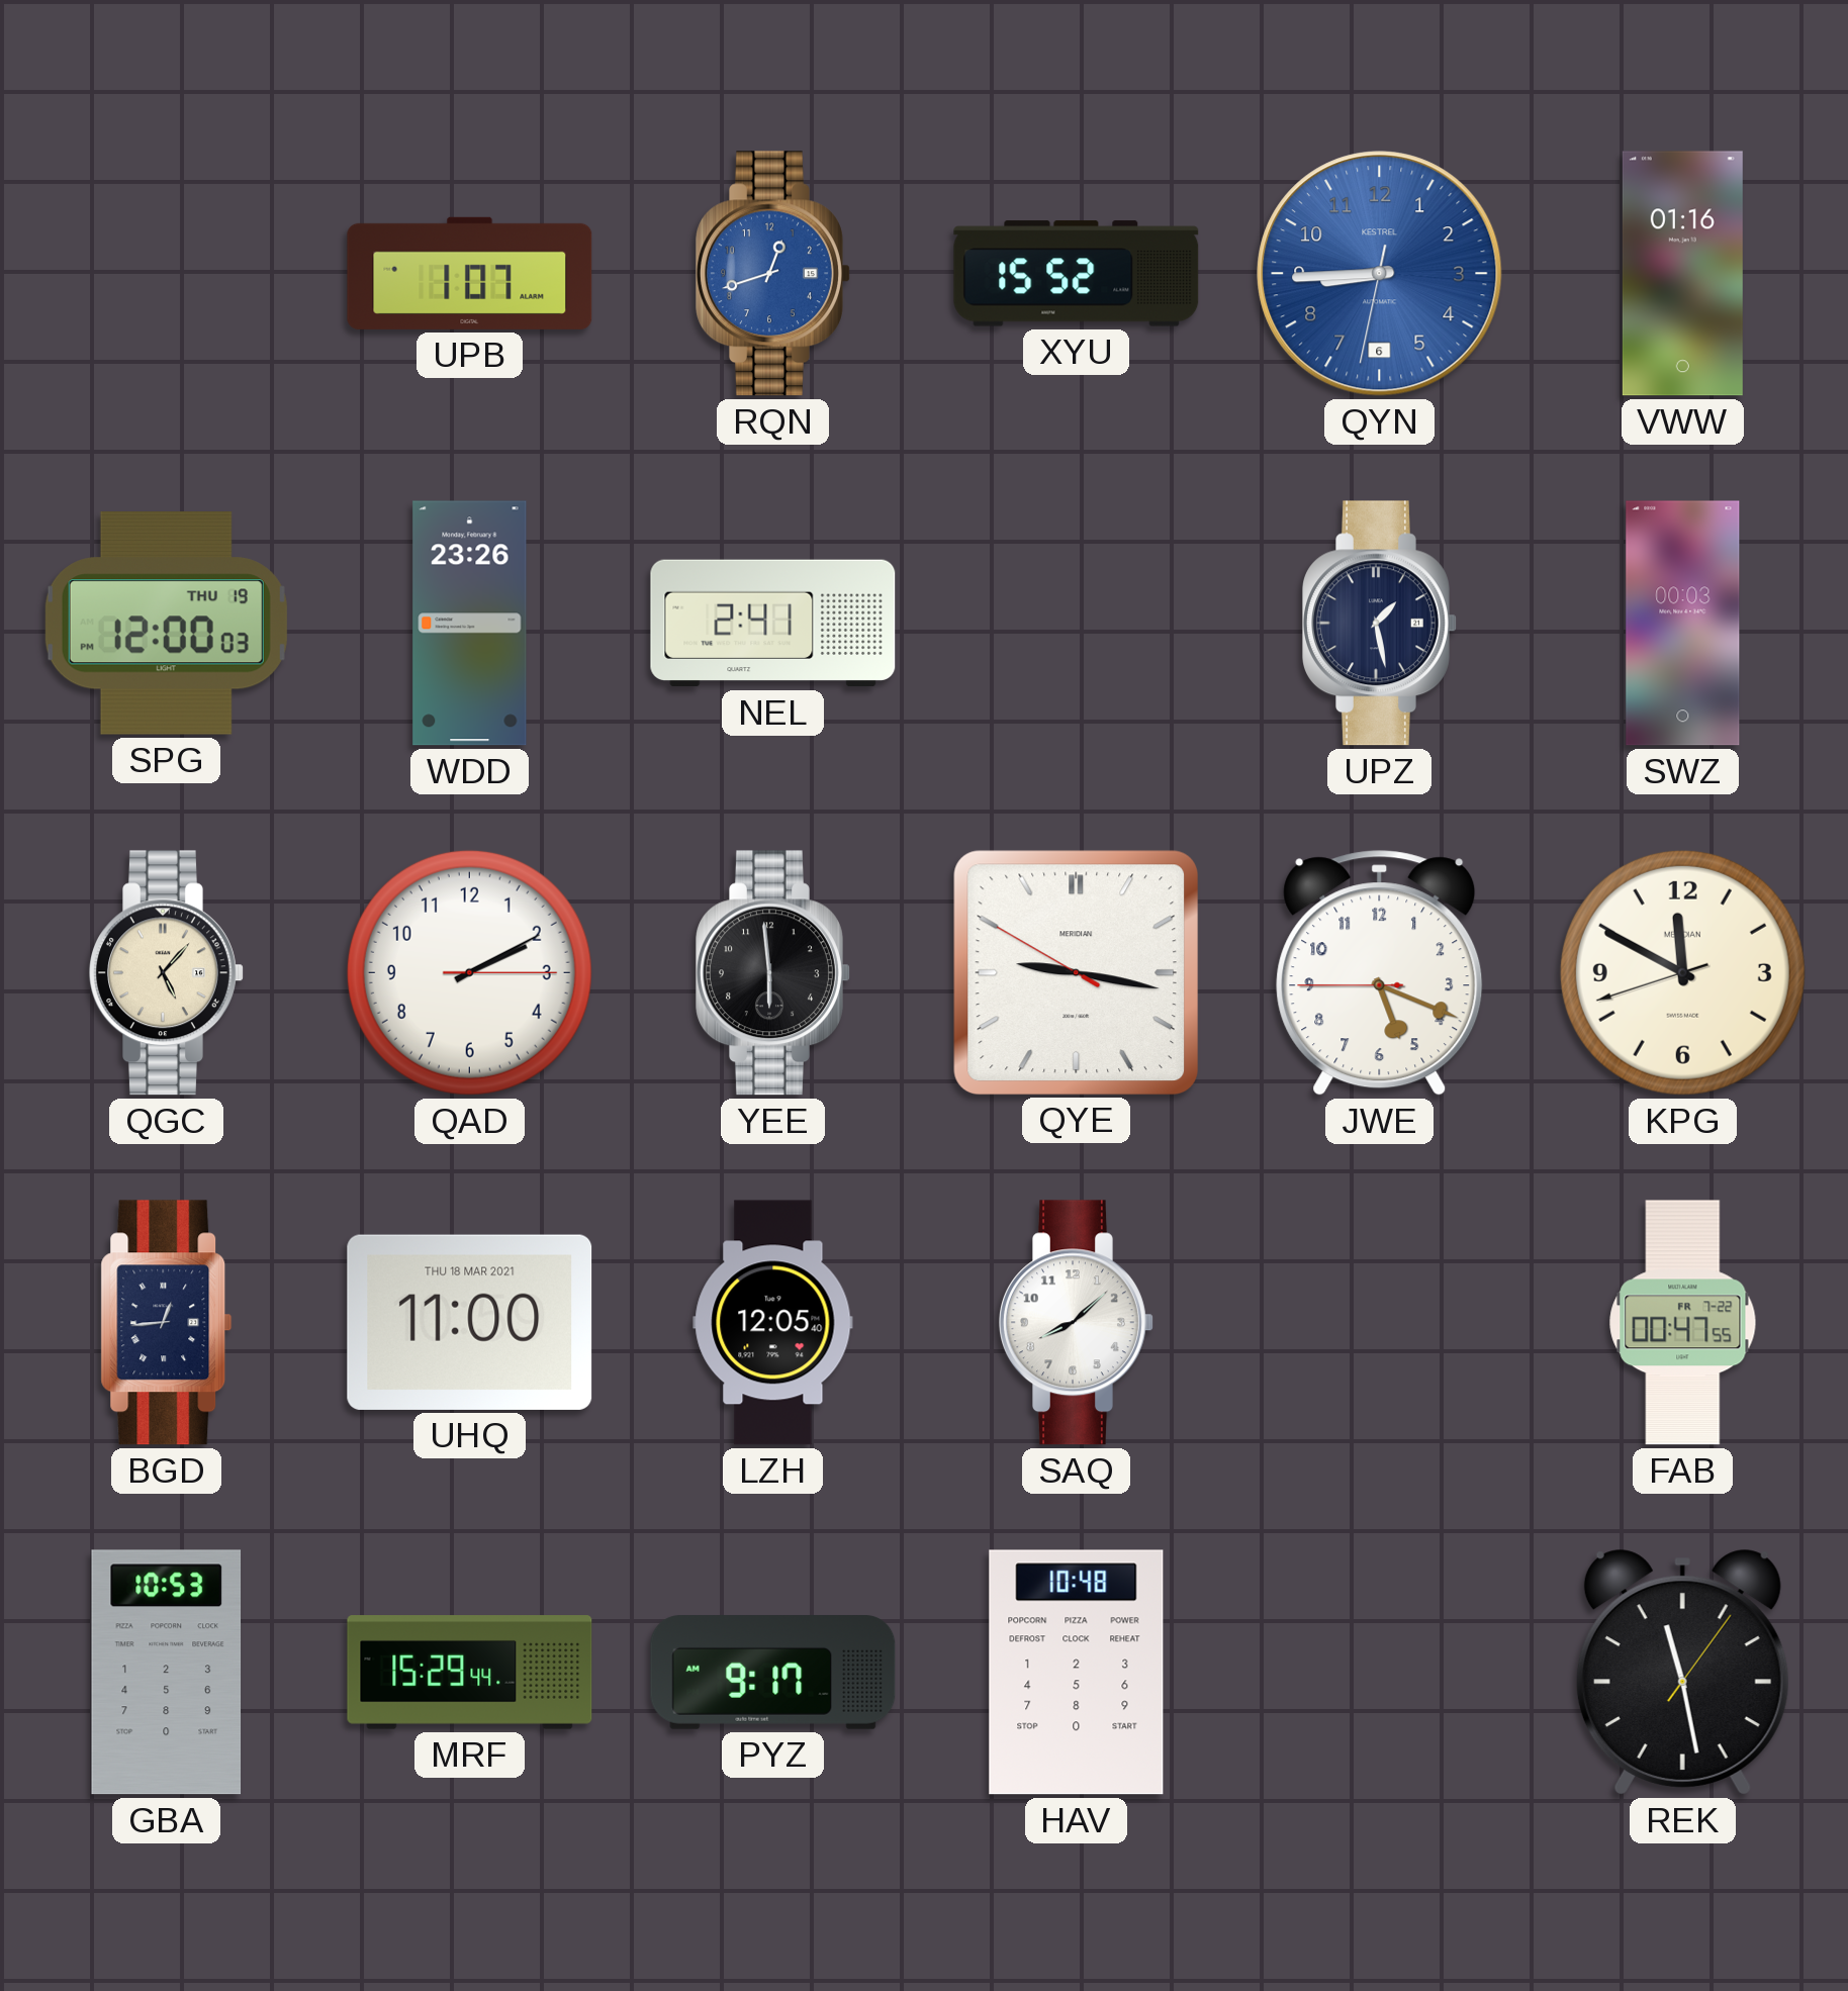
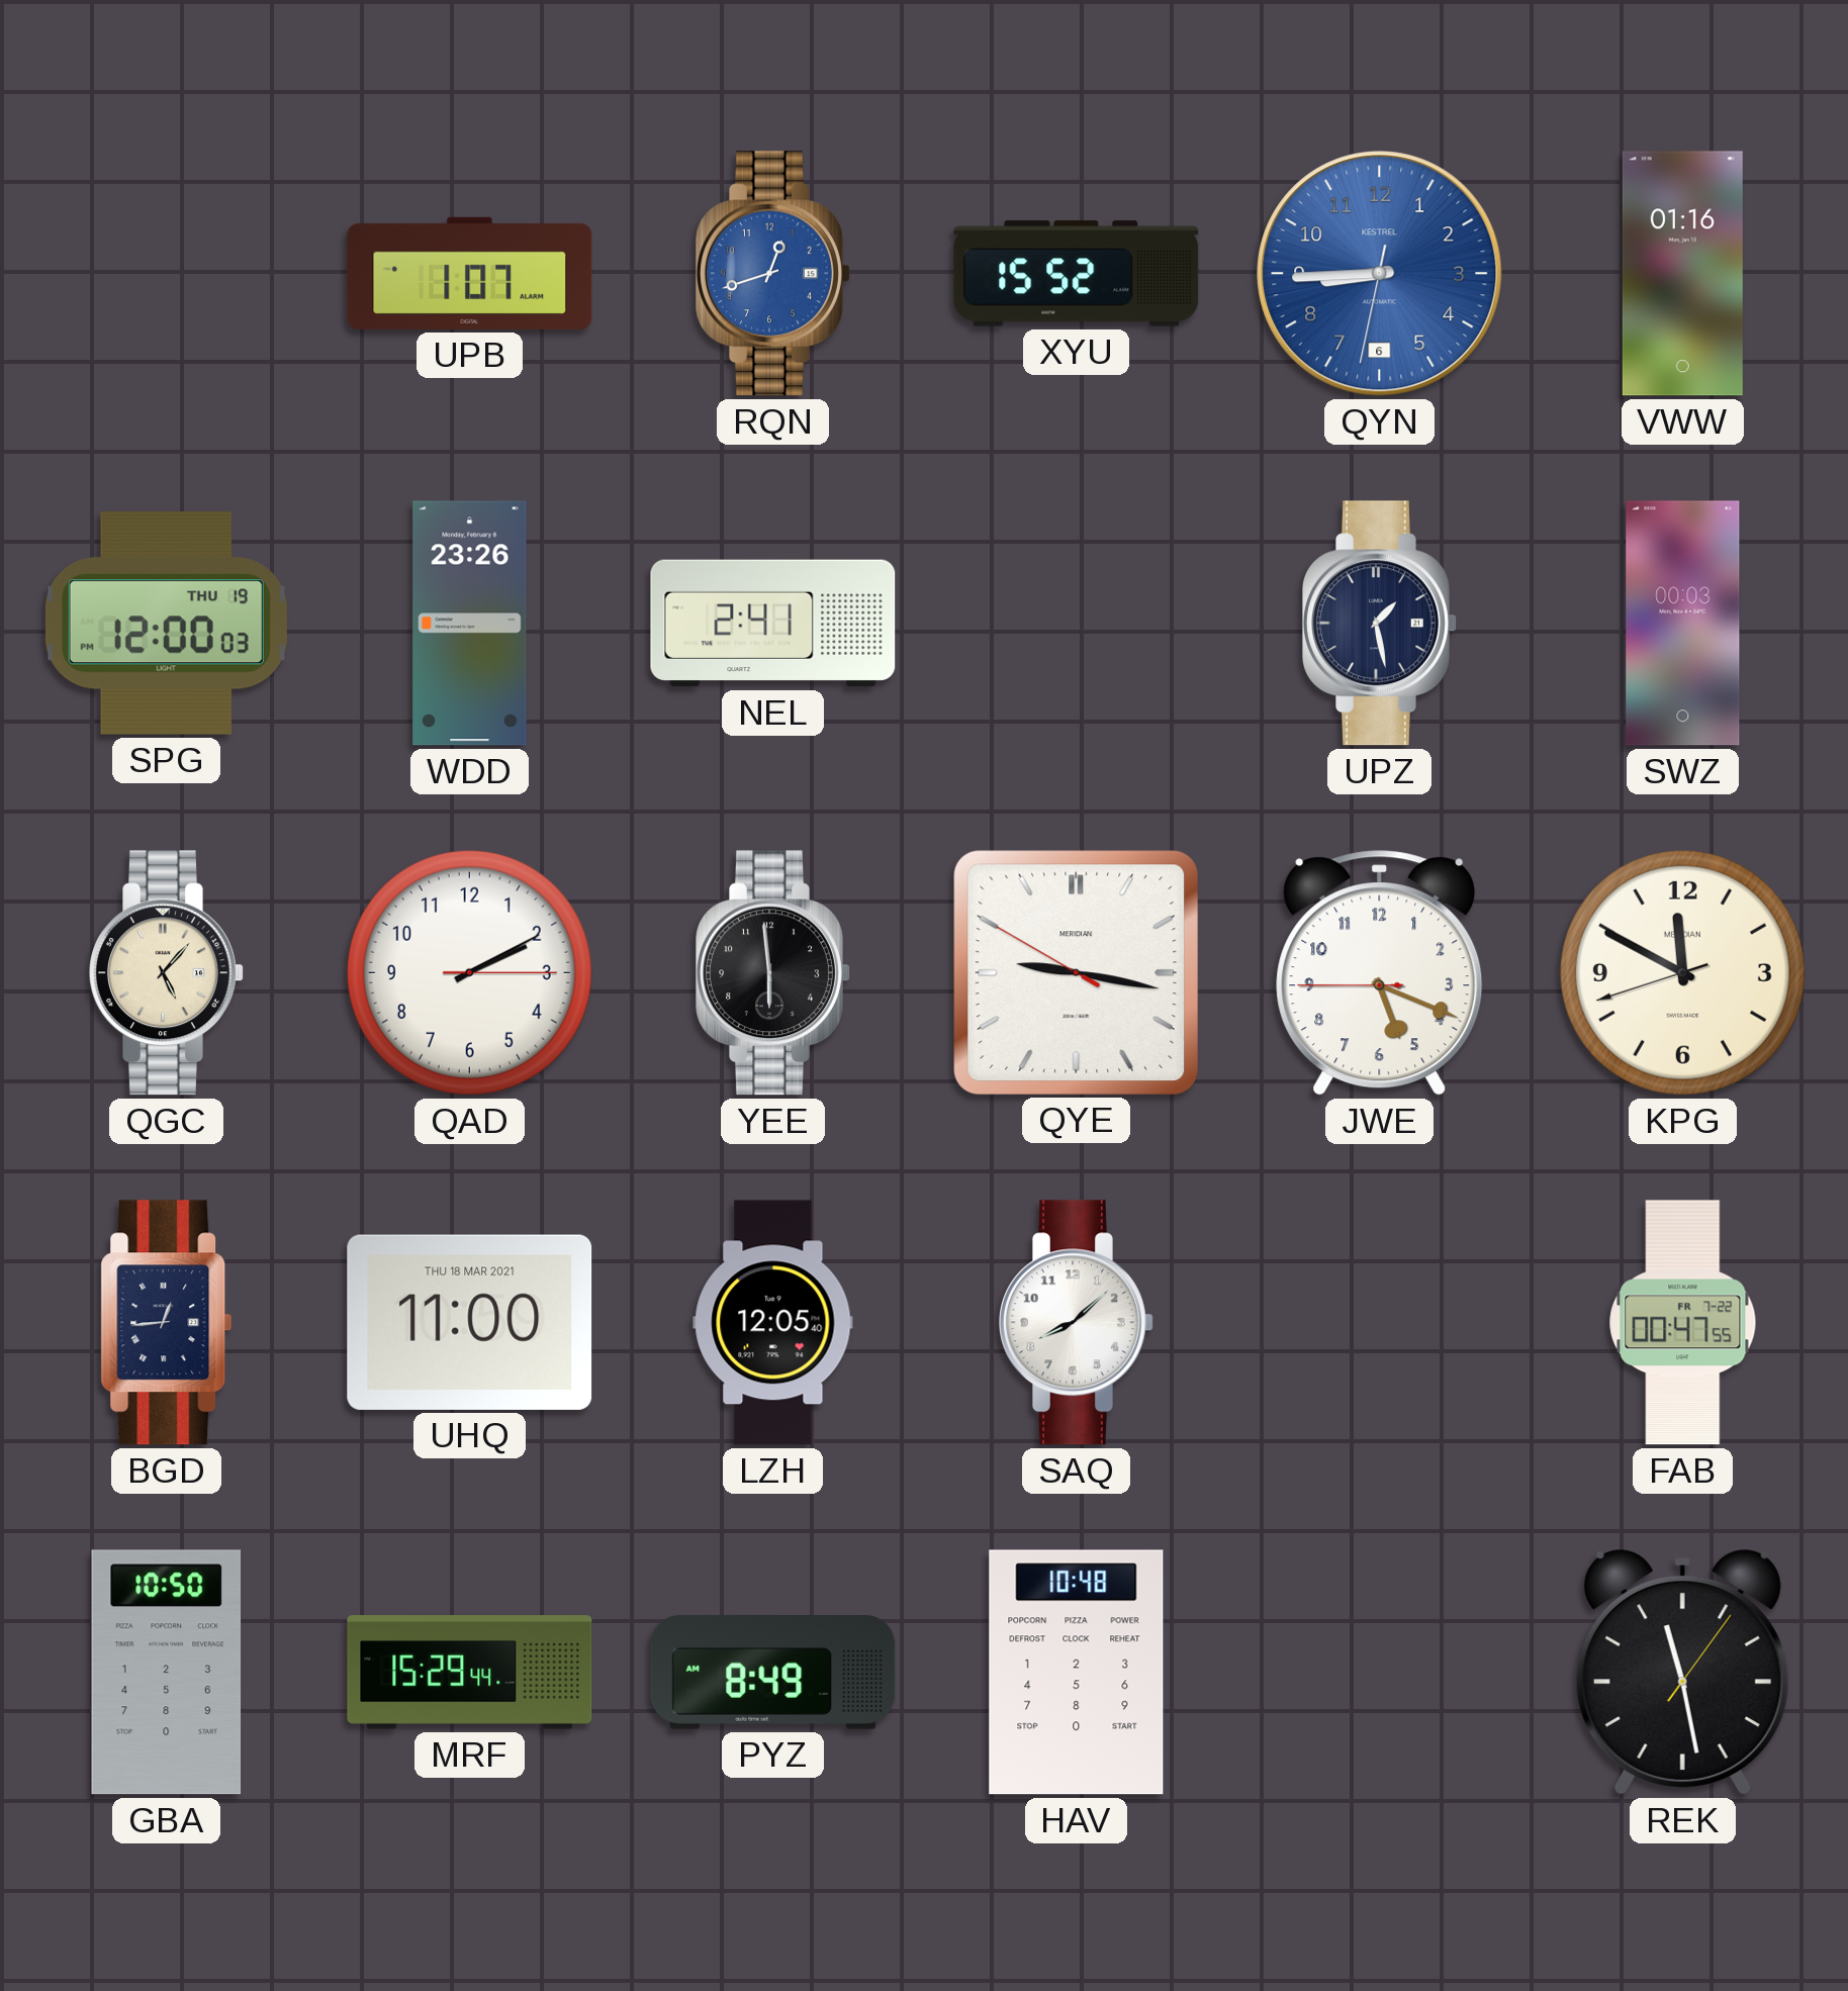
GBA: 10:53 -> 10:50 (167, 1673)
PYZ: 9:17 -> 8:49 (773, 1673)
